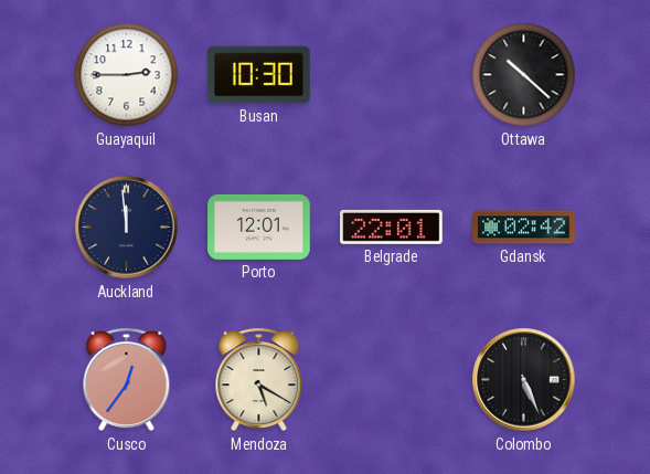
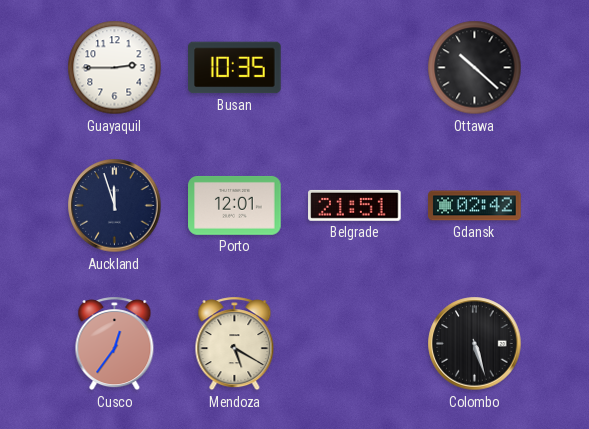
Busan: 10:30 -> 10:35 (235, 68)
Auckland: 11:59 -> 11:57 (115, 206)
Belgrade: 22:01 -> 21:51 (355, 205)
Colombo: 5:26 -> 5:27 (475, 344)
